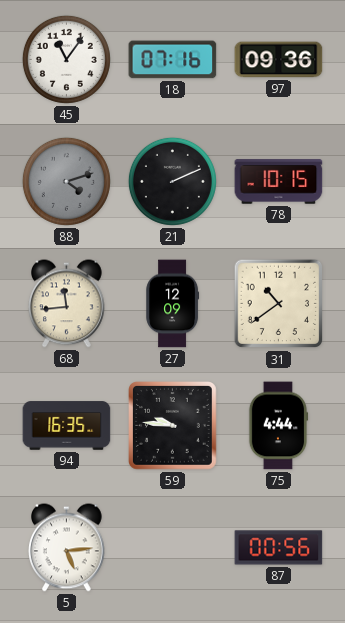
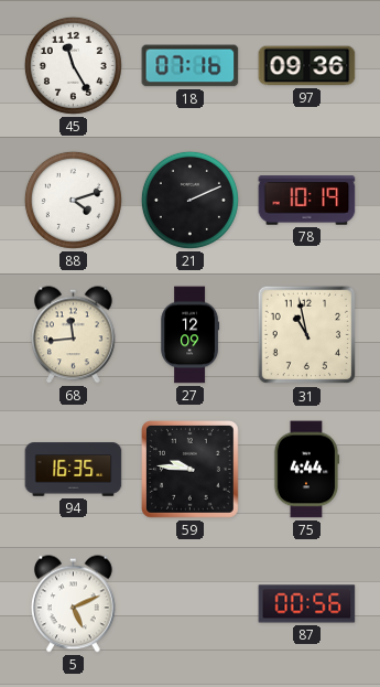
45: 11:06 -> 11:25 (73, 65)
88 dial: grey -> white (73, 200)
78: 10:15 -> 10:19 (307, 201)
31: 10:39 -> 10:58 (307, 335)
5: 5:14 -> 5:11 (74, 604)
